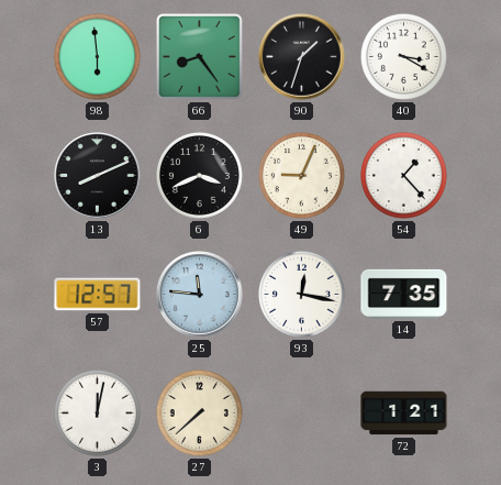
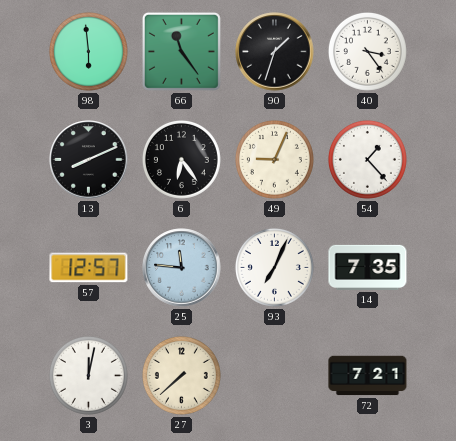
66: 8:24 -> 11:24 (181, 51)
40: 3:20 -> 3:24 (367, 51)
6: 3:41 -> 6:24 (181, 159)
93: 12:17 -> 7:04 (274, 267)
72: 1:21 -> 7:21 (368, 376)
